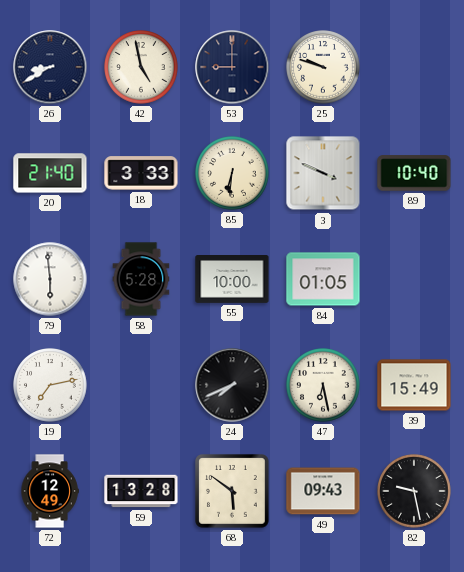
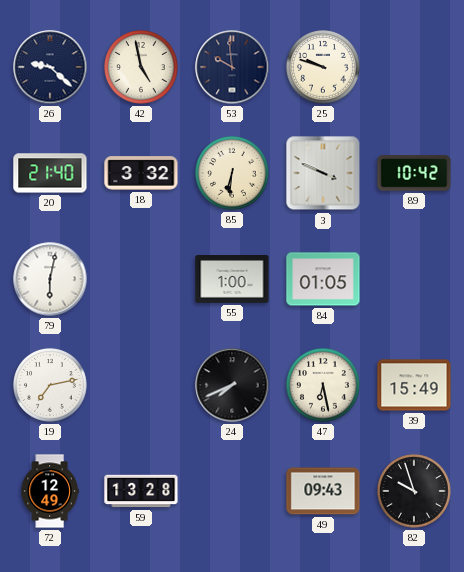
26: 8:40 -> 9:22 (50, 67)
53: 9:00 -> 9:59 (232, 67)
18: 3:33 -> 3:32 (141, 173)
89: 10:40 -> 10:42 (414, 173)
79: 5:59 -> 6:02 (50, 279)
58: 5:28 -> none (141, 279)
55: 10:00 -> 1:00 (232, 280)
68: 5:51 -> none (232, 491)
82: 9:28 -> 9:57 (415, 492)
